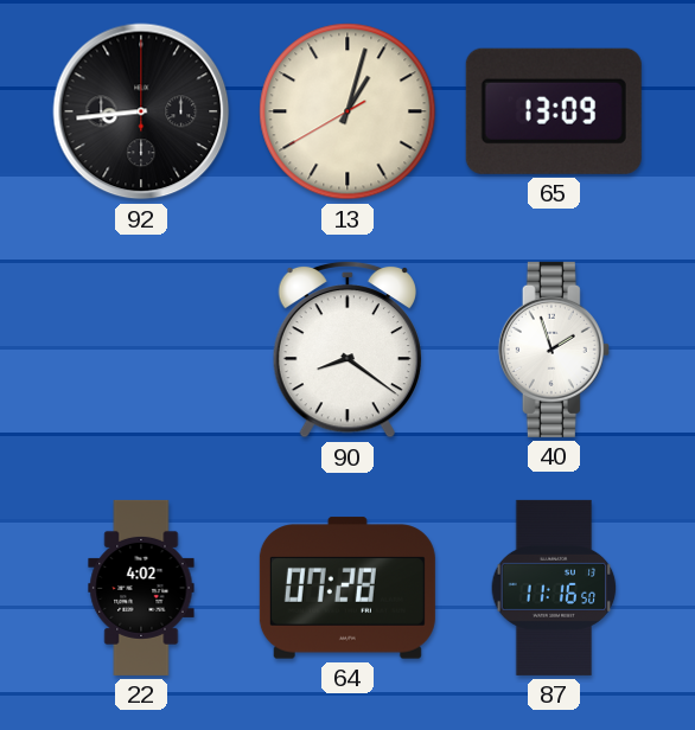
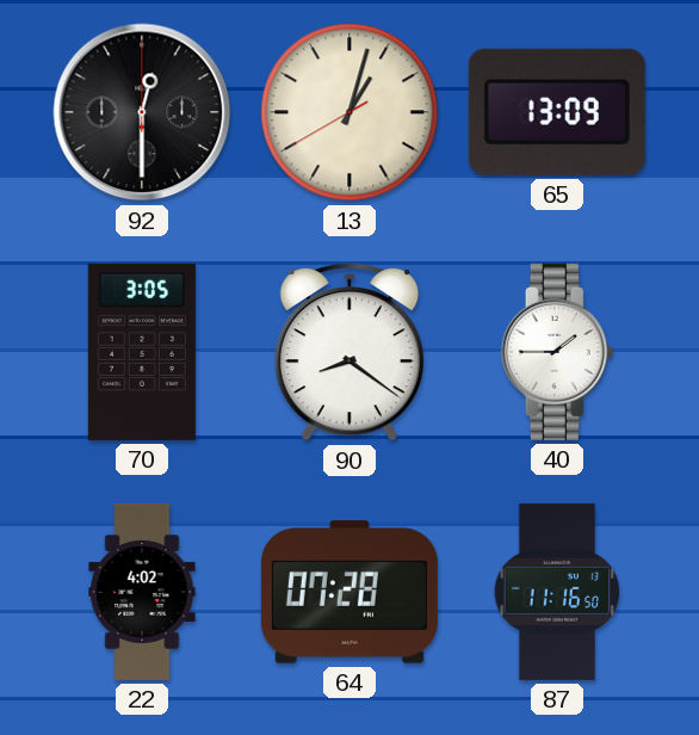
92: 8:44 -> 12:30 (142, 112)
70: none -> 3:05 (142, 352)
40: 1:57 -> 1:45 (557, 352)
